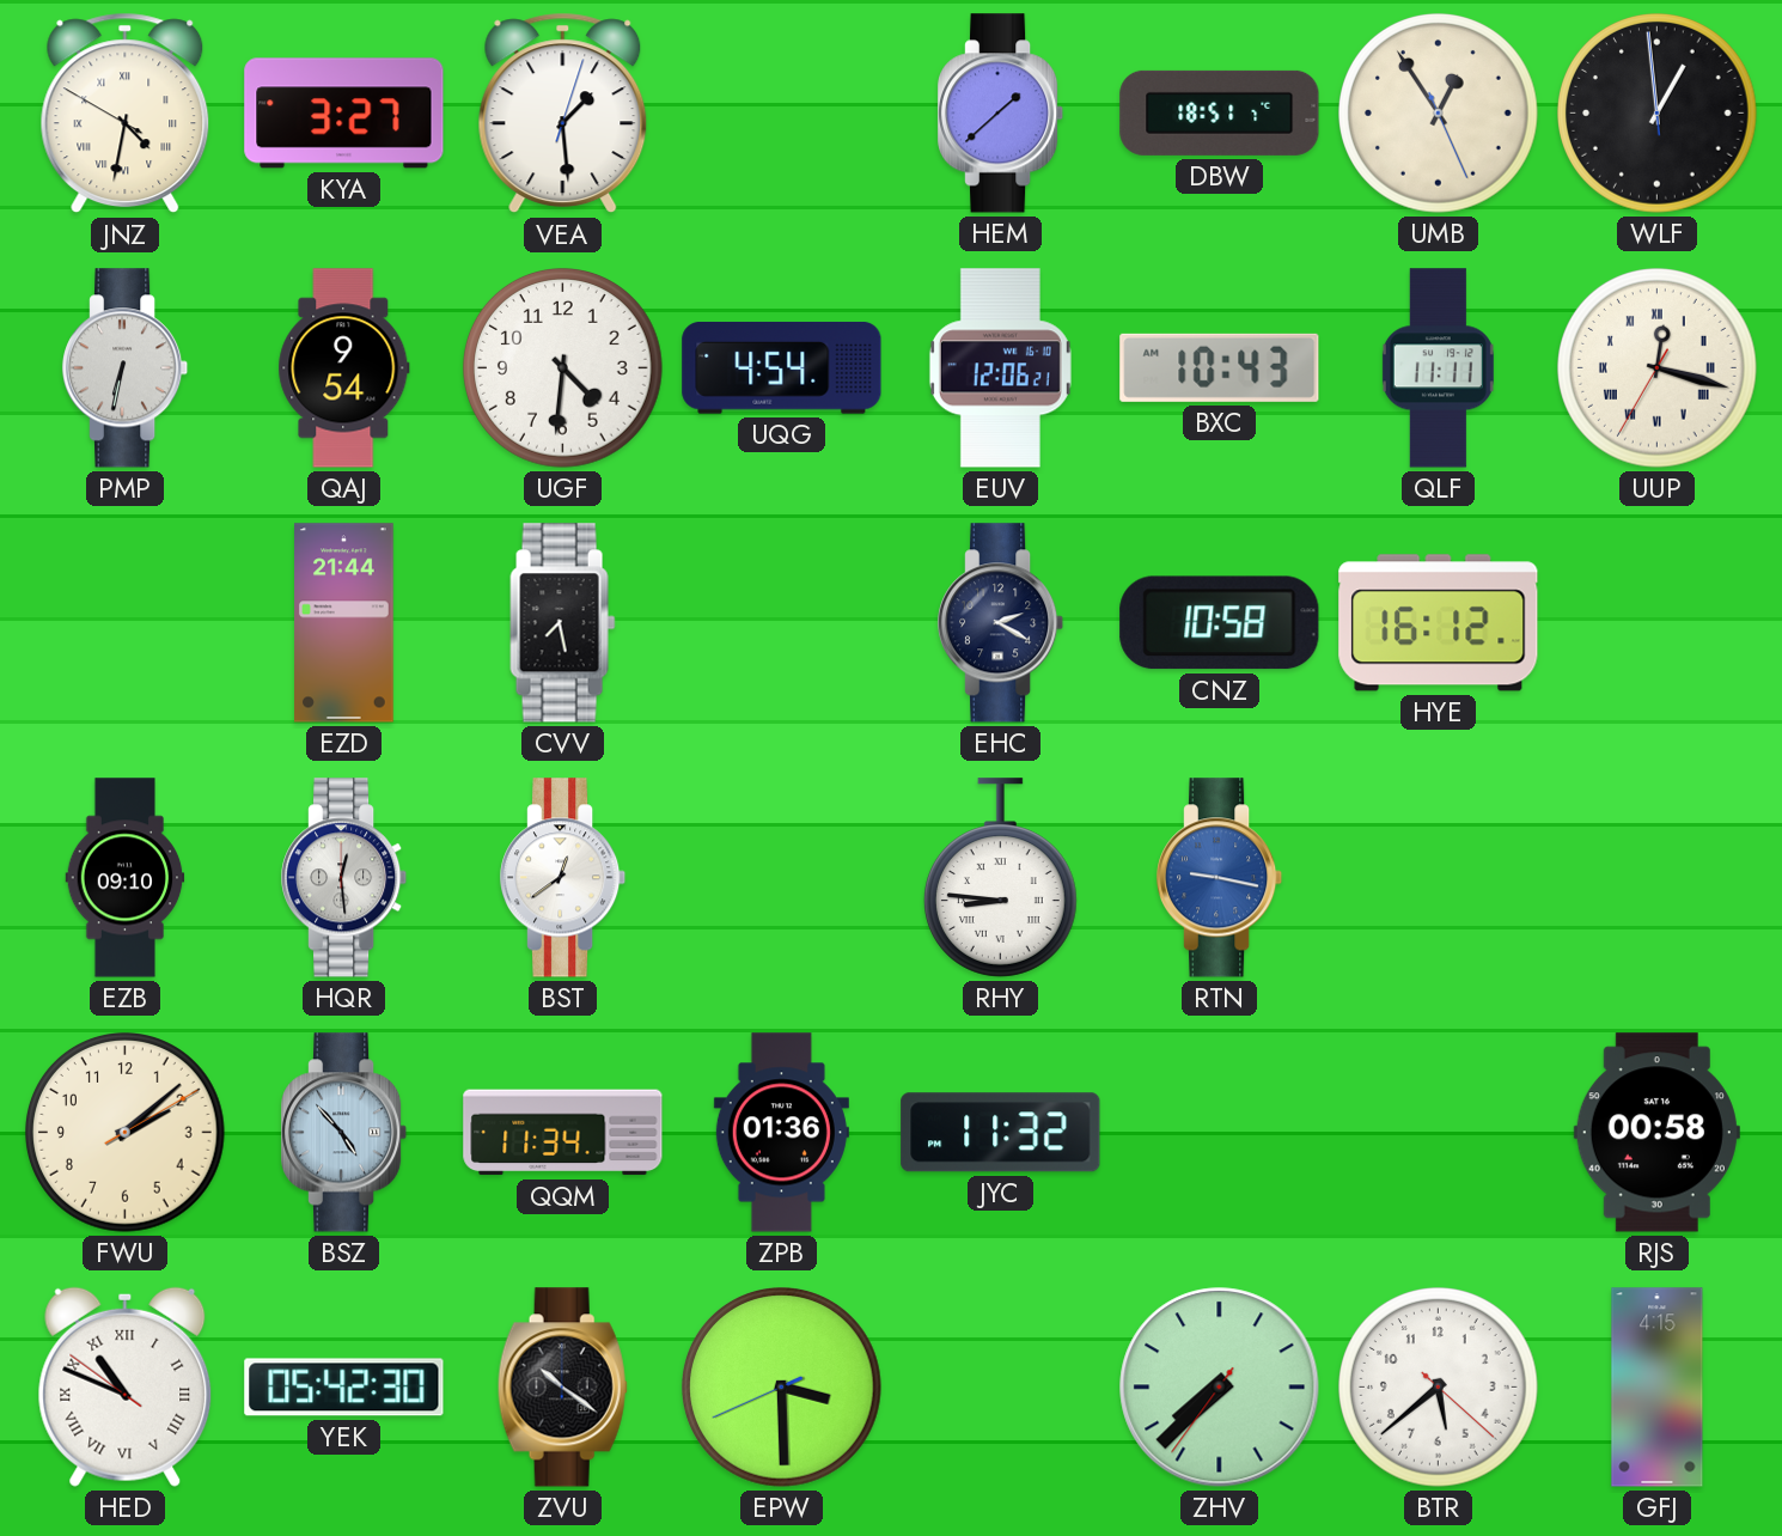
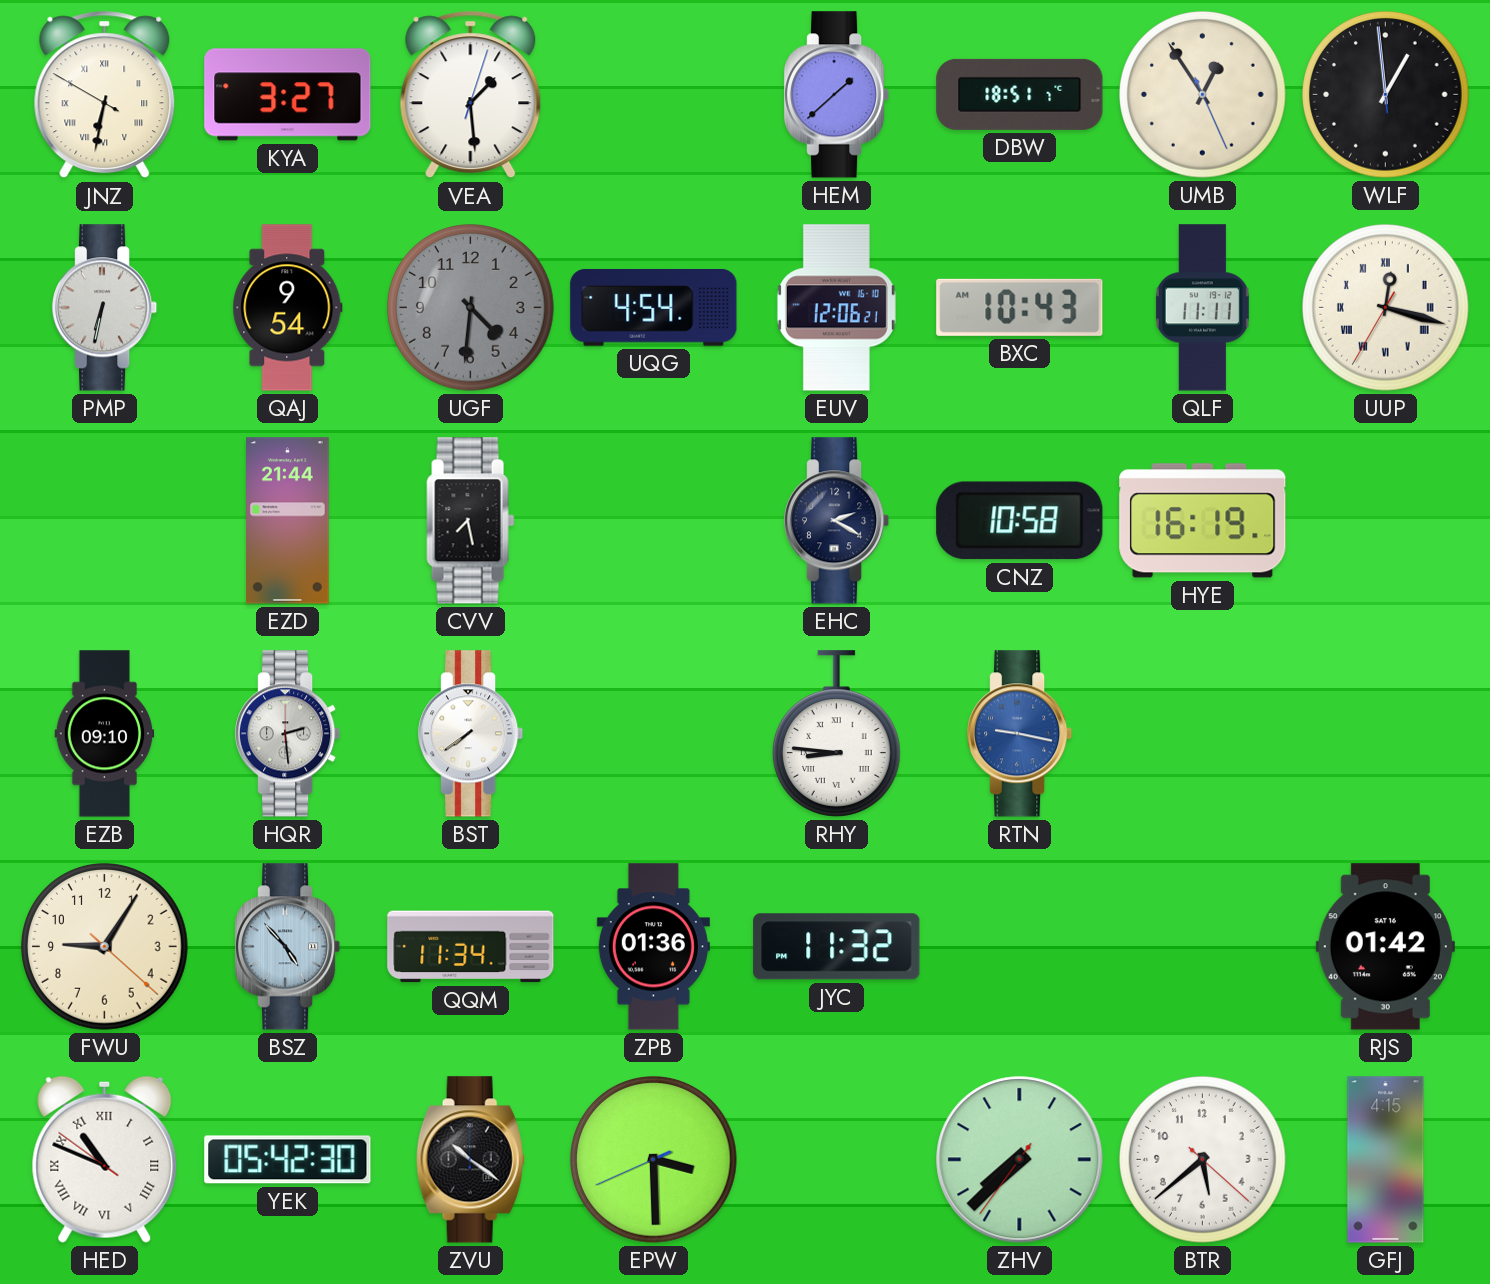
JNZ: 4:31 -> 6:31 (105, 95)
UGF dial: white -> grey (471, 308)
HYE: 16:12 -> 16:19 (1203, 521)
HQR: 12:29 -> 2:29 (288, 734)
BST: 12:39 -> 7:39 (471, 734)
FWU: 2:08 -> 9:05 (105, 947)
RJS: 00:58 -> 01:42 (1385, 947)
